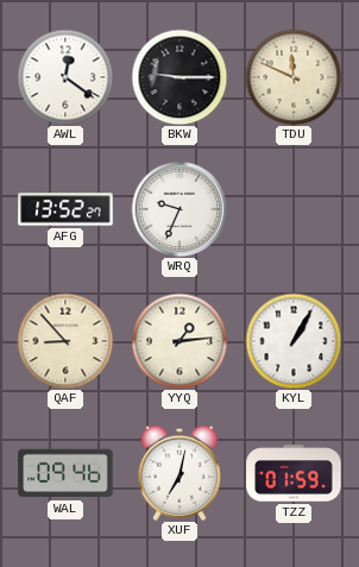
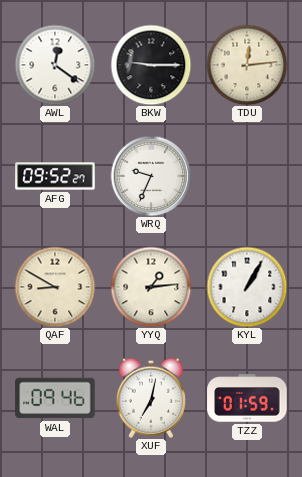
TDU: 11:49 -> 12:14 (247, 65)
AFG: 13:52 -> 09:52 (55, 176)
QAF: 8:53 -> 8:50 (55, 287)
